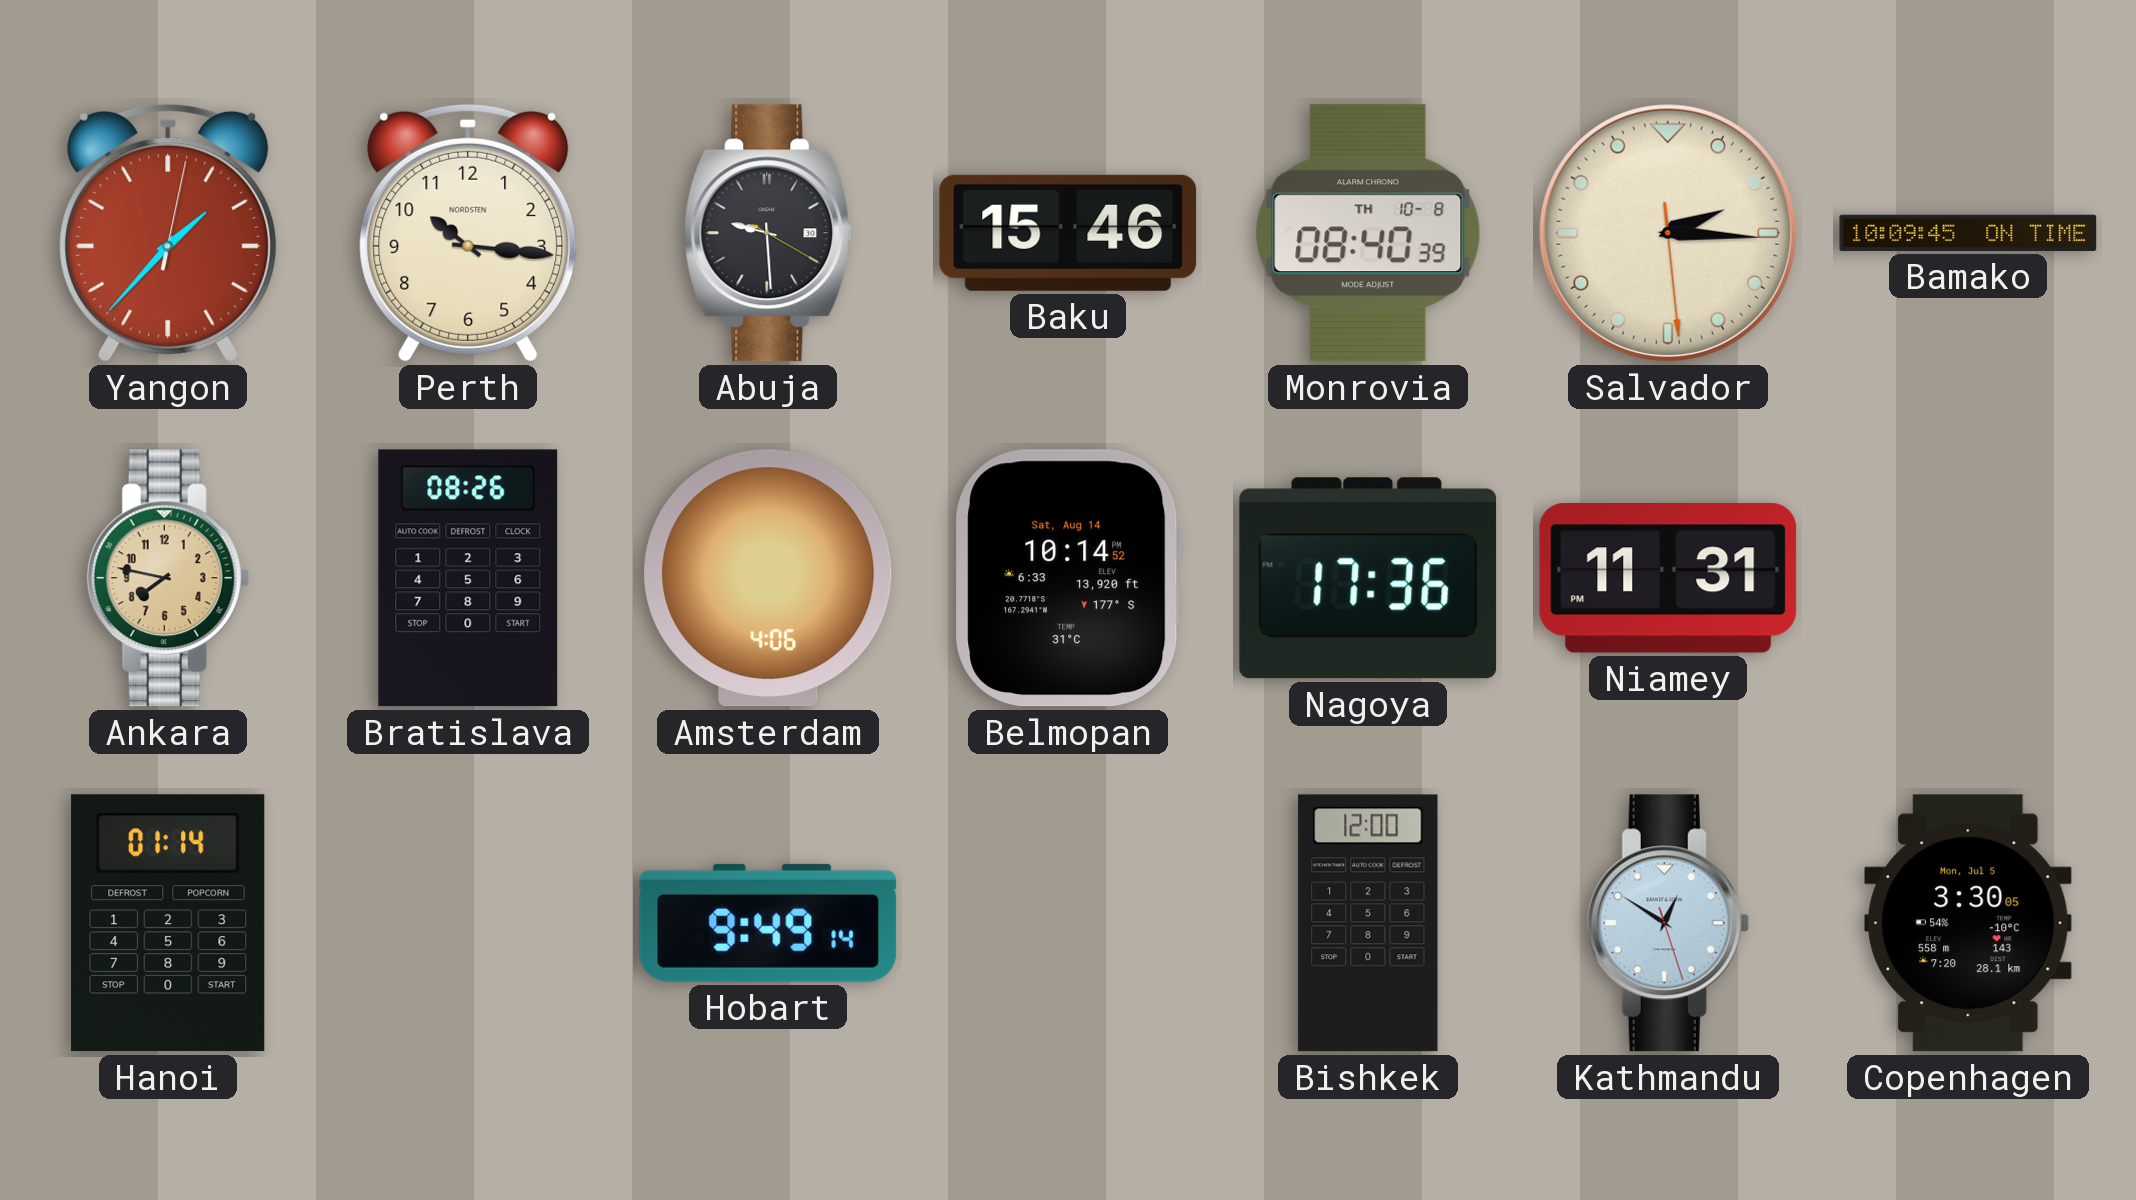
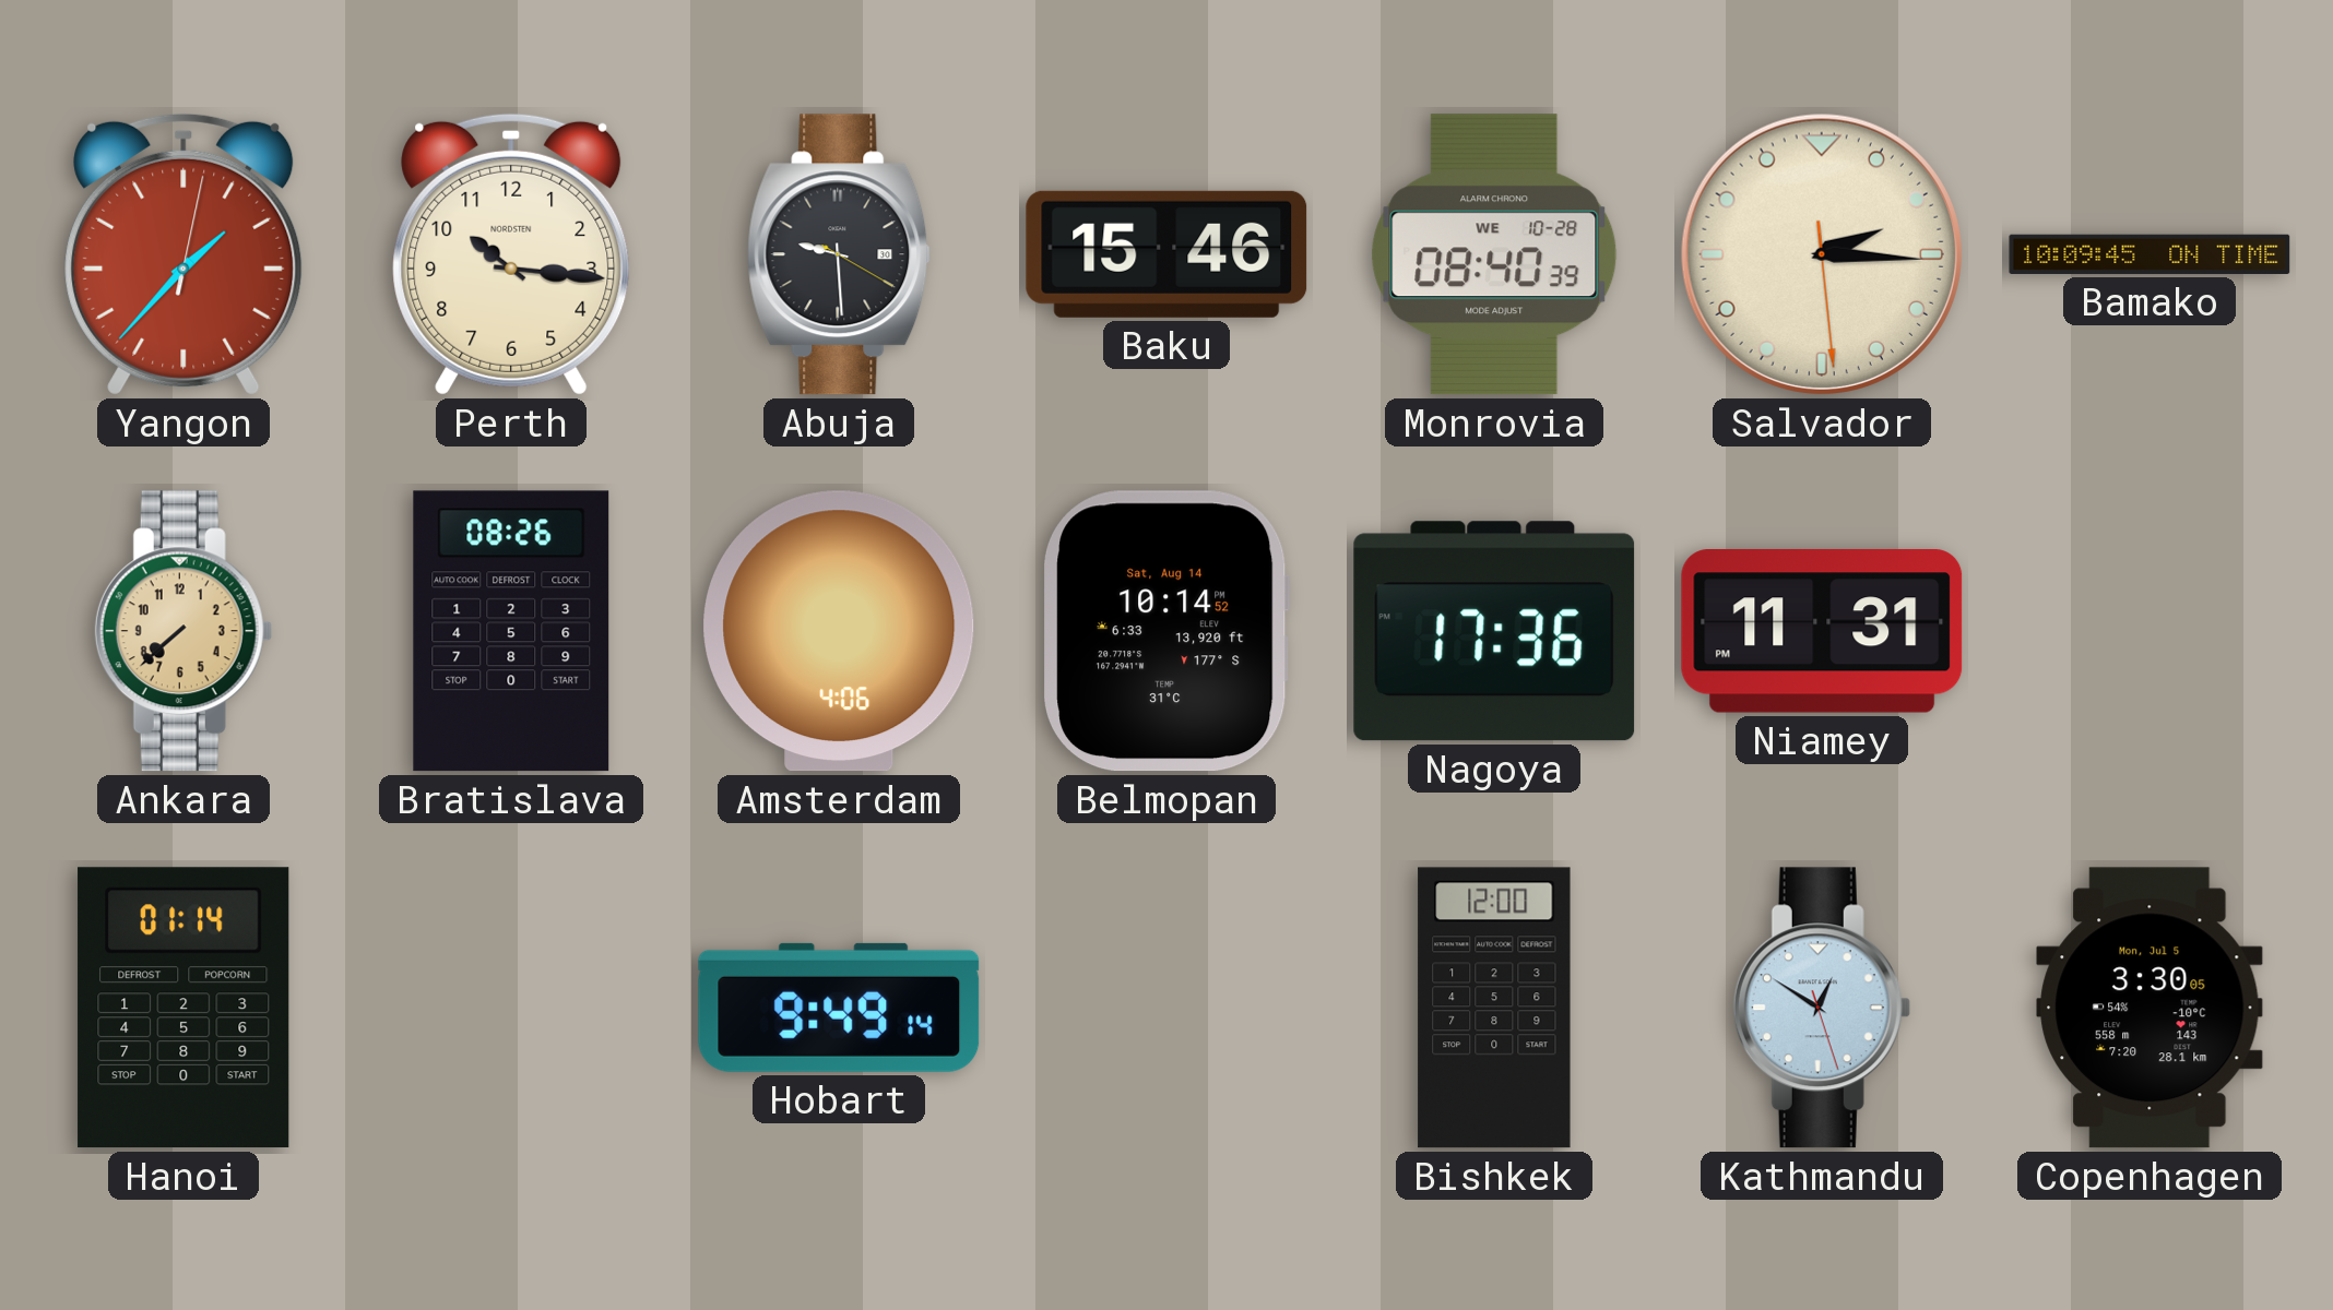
Monrovia date: TH 10-8 -> WE 10-28 (1494, 254)
Ankara: 7:47 -> 7:38 (183, 631)
